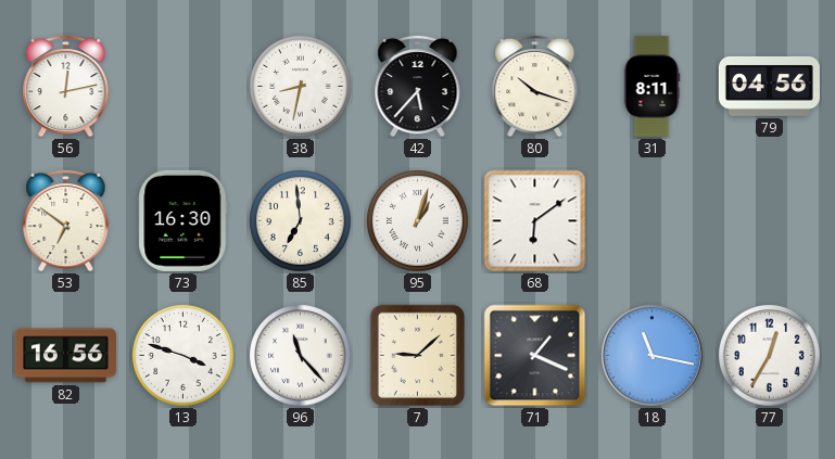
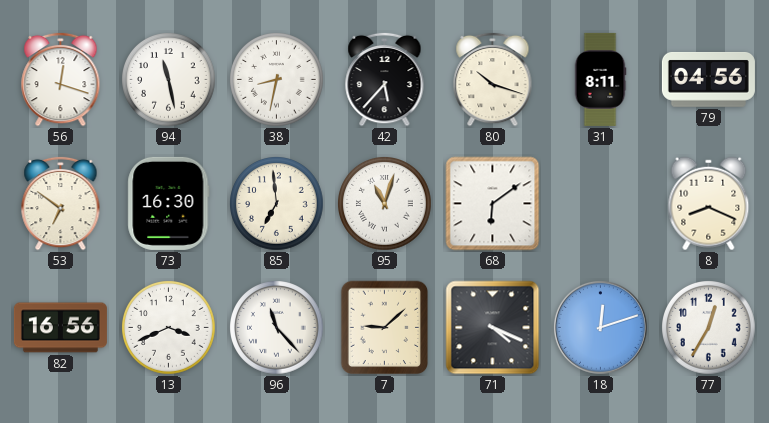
56: 12:13 -> 12:18 (61, 79)
94: none -> 11:28 (169, 80)
95: 1:03 -> 11:03 (385, 204)
8: none -> 8:19 (709, 204)
13: 3:48 -> 3:41 (169, 328)
71: 1:19 -> 4:19 (493, 328)
18: 11:17 -> 12:12 (600, 327)
